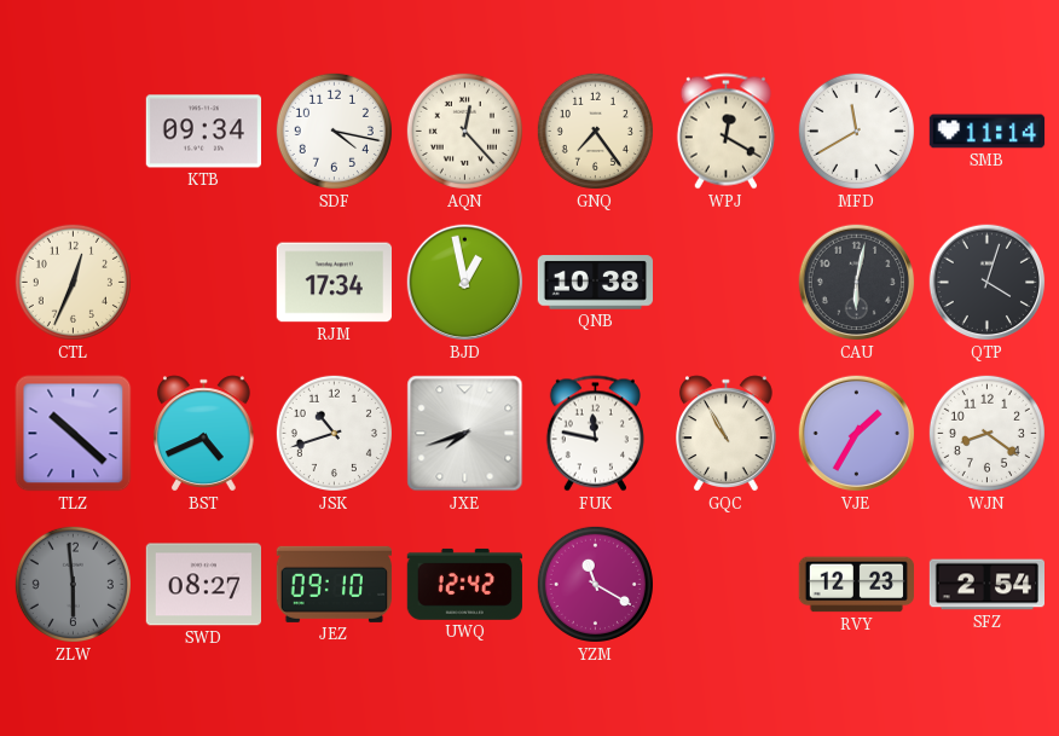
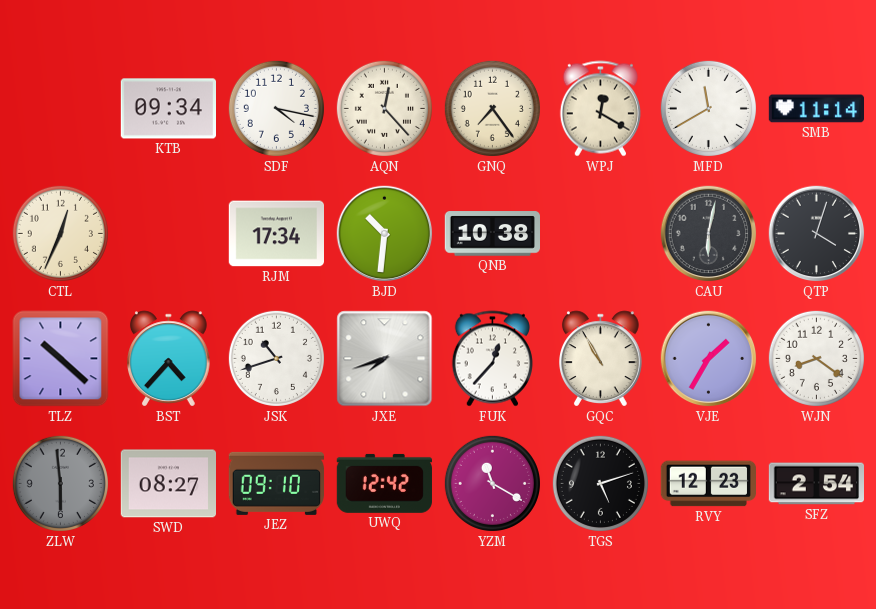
BJD: 12:58 -> 10:31 (385, 234)
BST: 4:41 -> 4:37 (169, 359)
FUK: 11:47 -> 12:37 (492, 359)
TGS: none -> 5:12 (600, 483)
